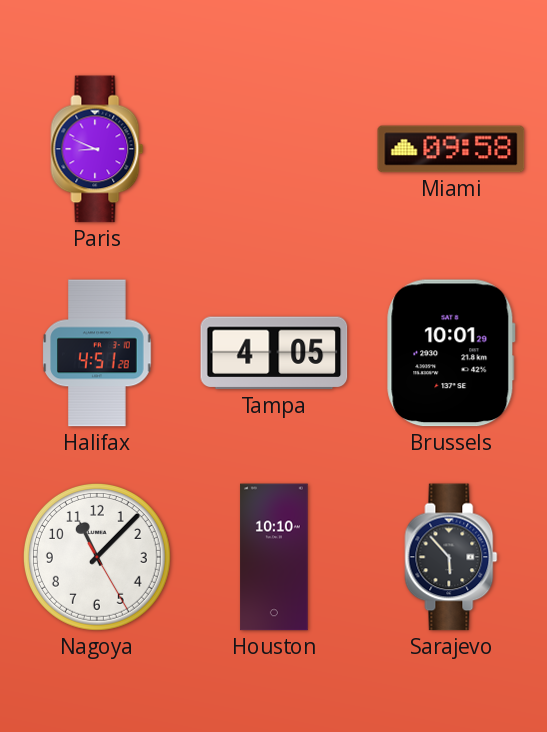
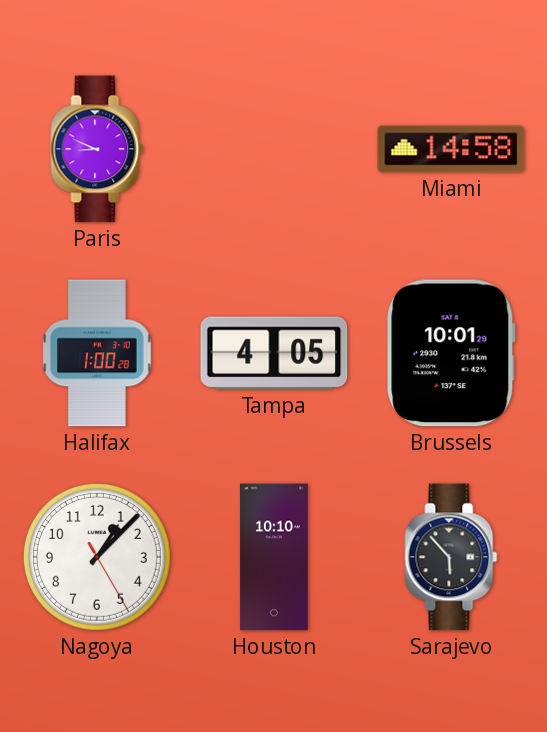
Miami: 09:58 -> 14:58 (451, 149)
Halifax: 4:51 -> 1:00 (97, 353)
Nagoya: 11:07 -> 1:07 (97, 557)
